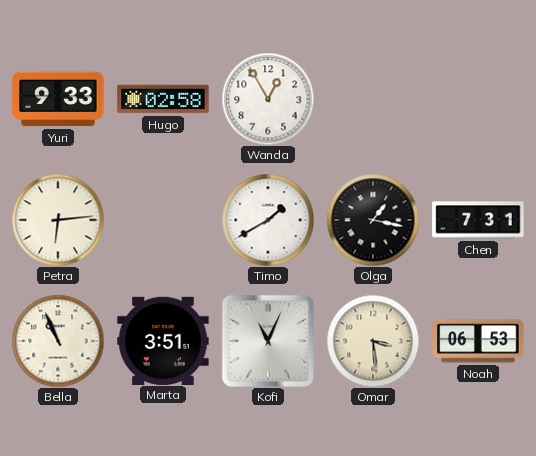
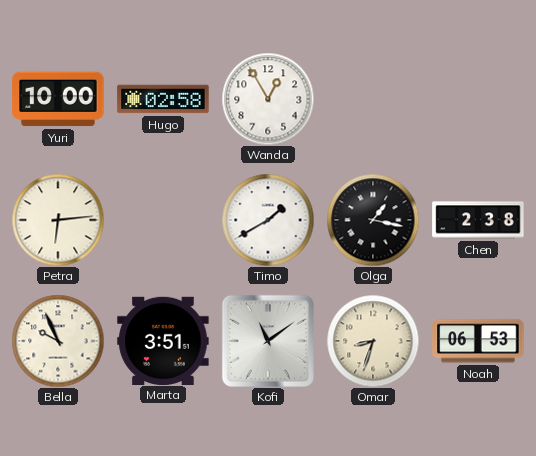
Yuri: 9:33 -> 10:00 (58, 99)
Chen: 7:31 -> 2:38 (478, 220)
Bella: 10:56 -> 9:56 (58, 341)
Kofi: 11:04 -> 11:09 (268, 341)
Omar: 3:29 -> 8:33 (373, 341)
